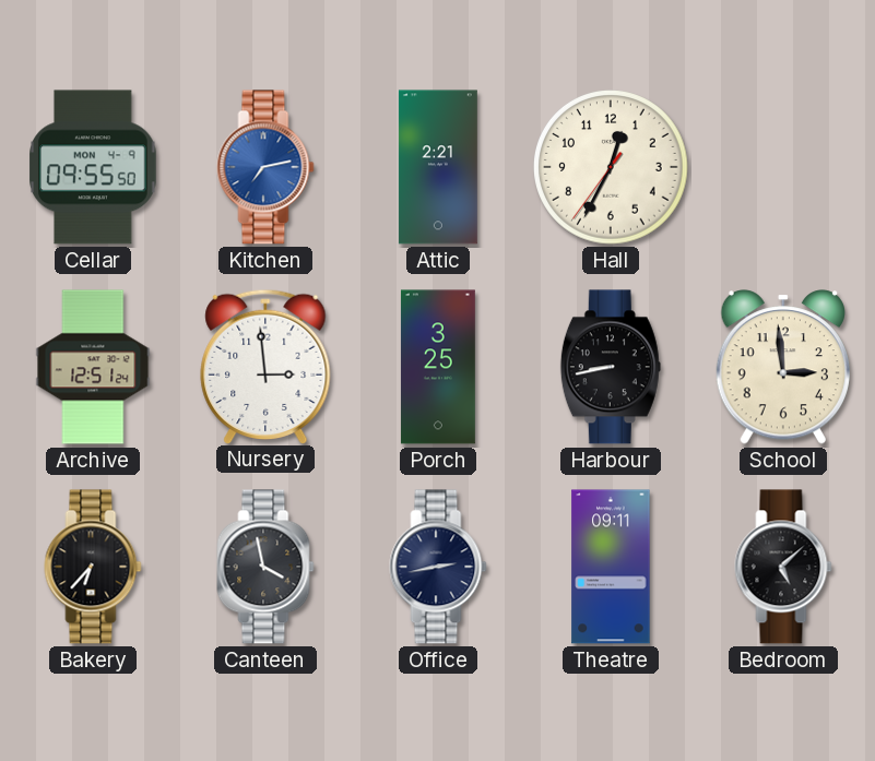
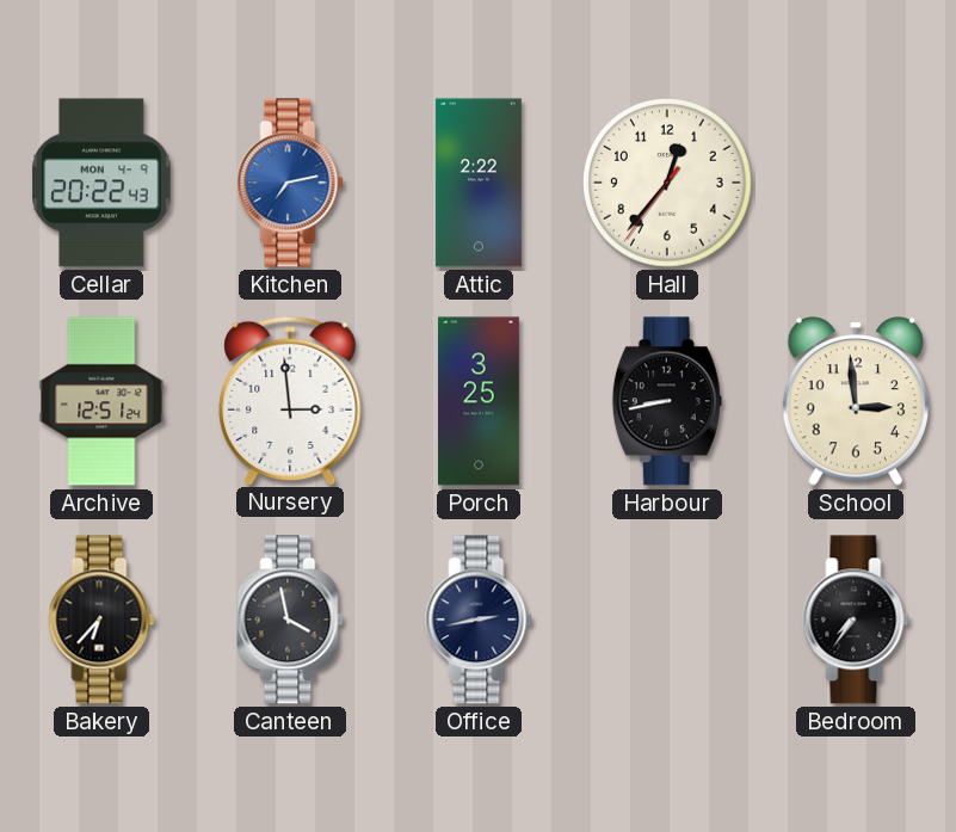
Cellar: 09:55 -> 20:22 (101, 183)
Attic: 2:21 -> 2:22 (479, 183)
Hall: 12:34 -> 12:36 (667, 183)
Theatre: 09:11 -> none (611, 567)
Bedroom: 5:08 -> 7:36 (856, 620)
